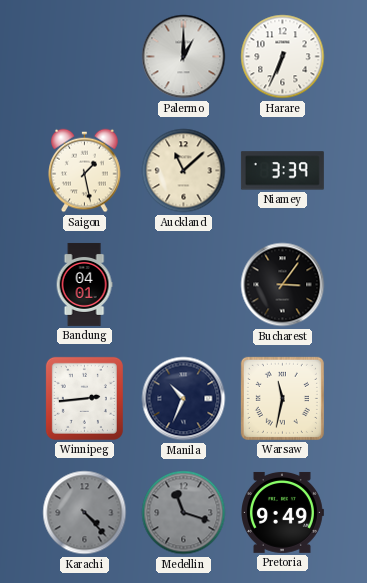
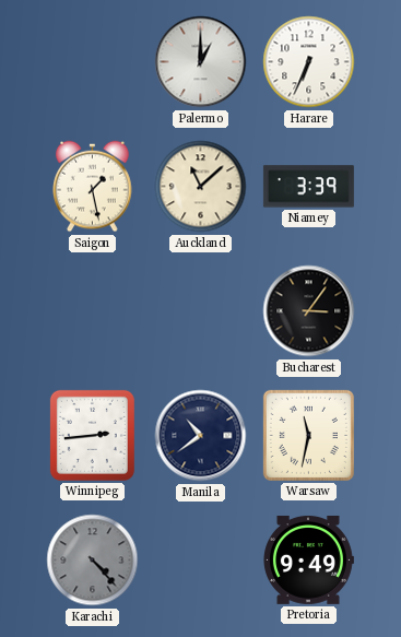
Bandung: 04:01 -> none (84, 284)
Manila: 10:34 -> 10:39 (201, 436)
Medellin: 11:18 -> none (184, 513)
